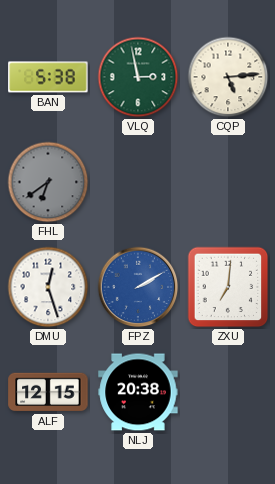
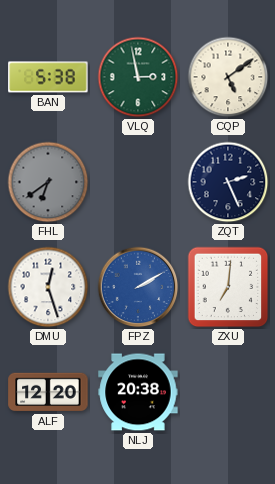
CQP: 5:14 -> 5:09 (228, 77)
ZQT: none -> 2:26 (228, 182)
ALF: 12:15 -> 12:20 (48, 392)
